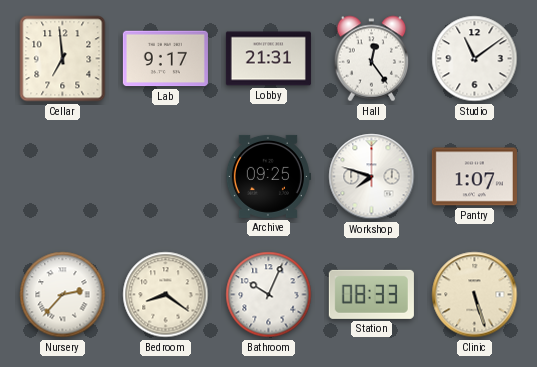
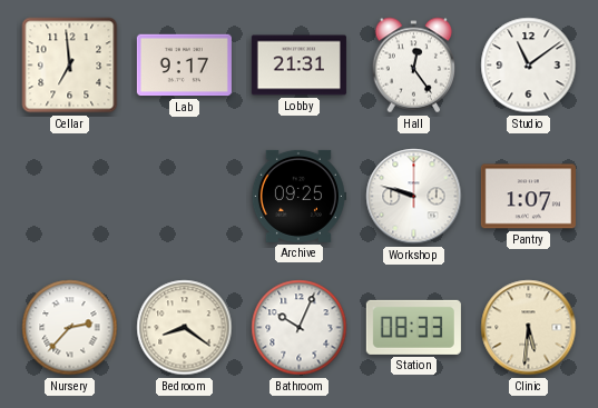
Workshop: 7:48 -> 9:48 (414, 197)
Clinic: 5:27 -> 5:31 (529, 328)
